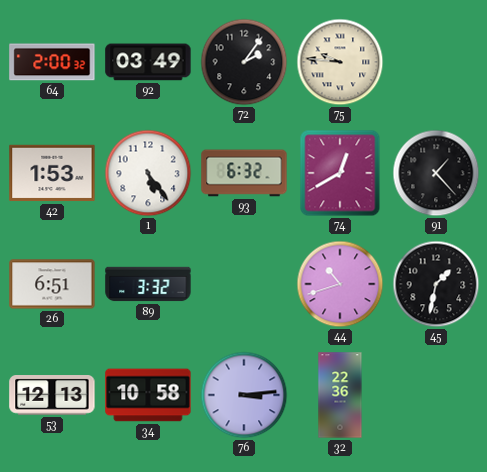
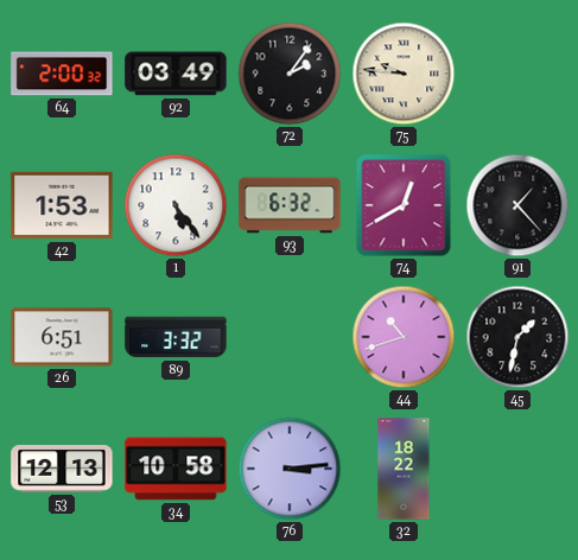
32: 22:36 -> 18:22 (404, 469)
